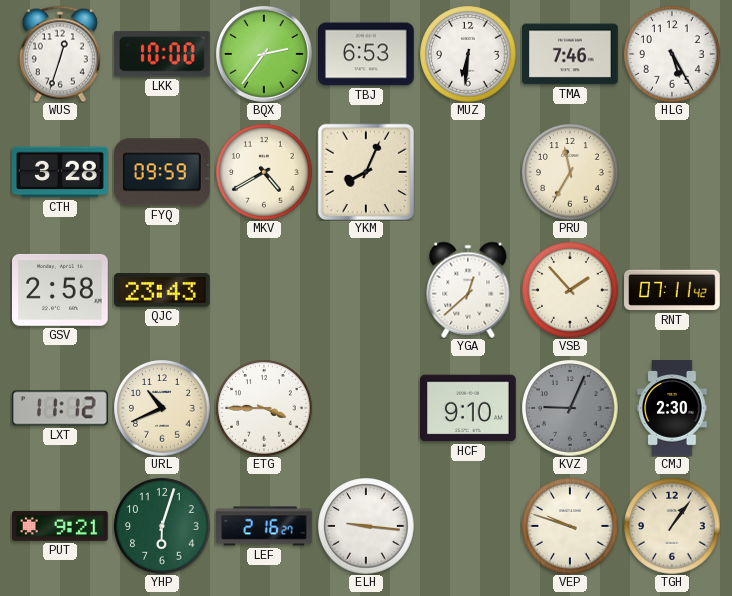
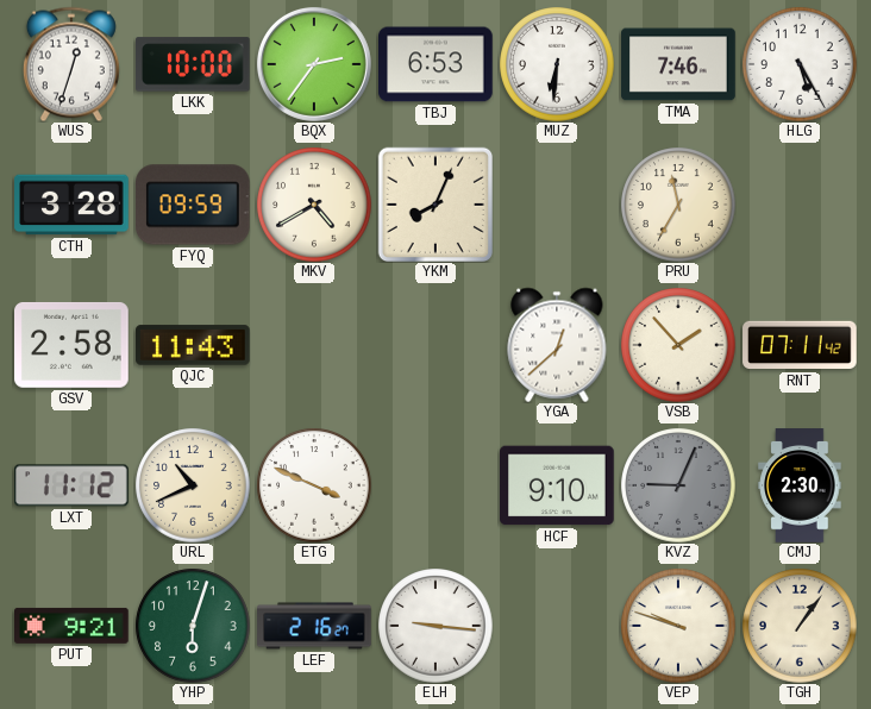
QJC: 23:43 -> 11:43 (194, 345)
ETG: 3:45 -> 3:49 (314, 485)
